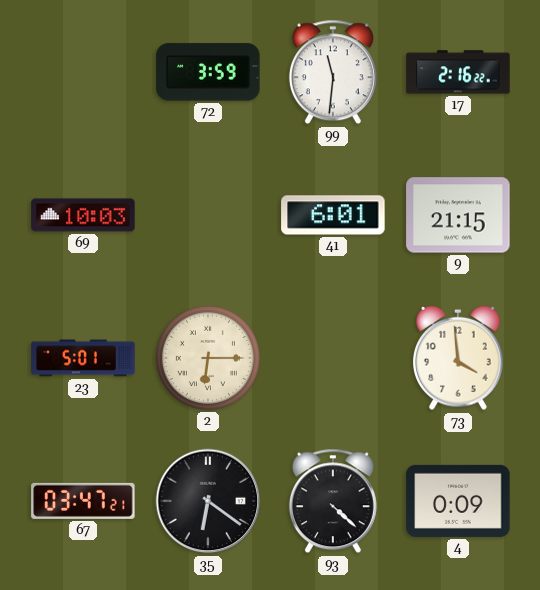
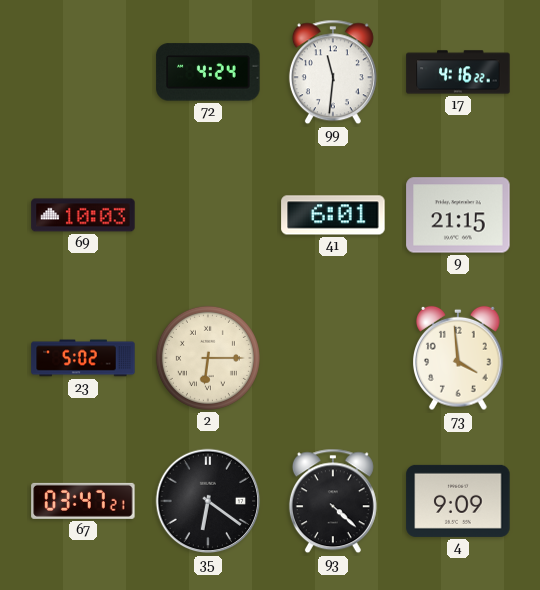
72: 3:59 -> 4:24 (208, 72)
17: 2:16 -> 4:16 (458, 72)
23: 5:01 -> 5:02 (83, 358)
4: 0:09 -> 9:09 (458, 501)
